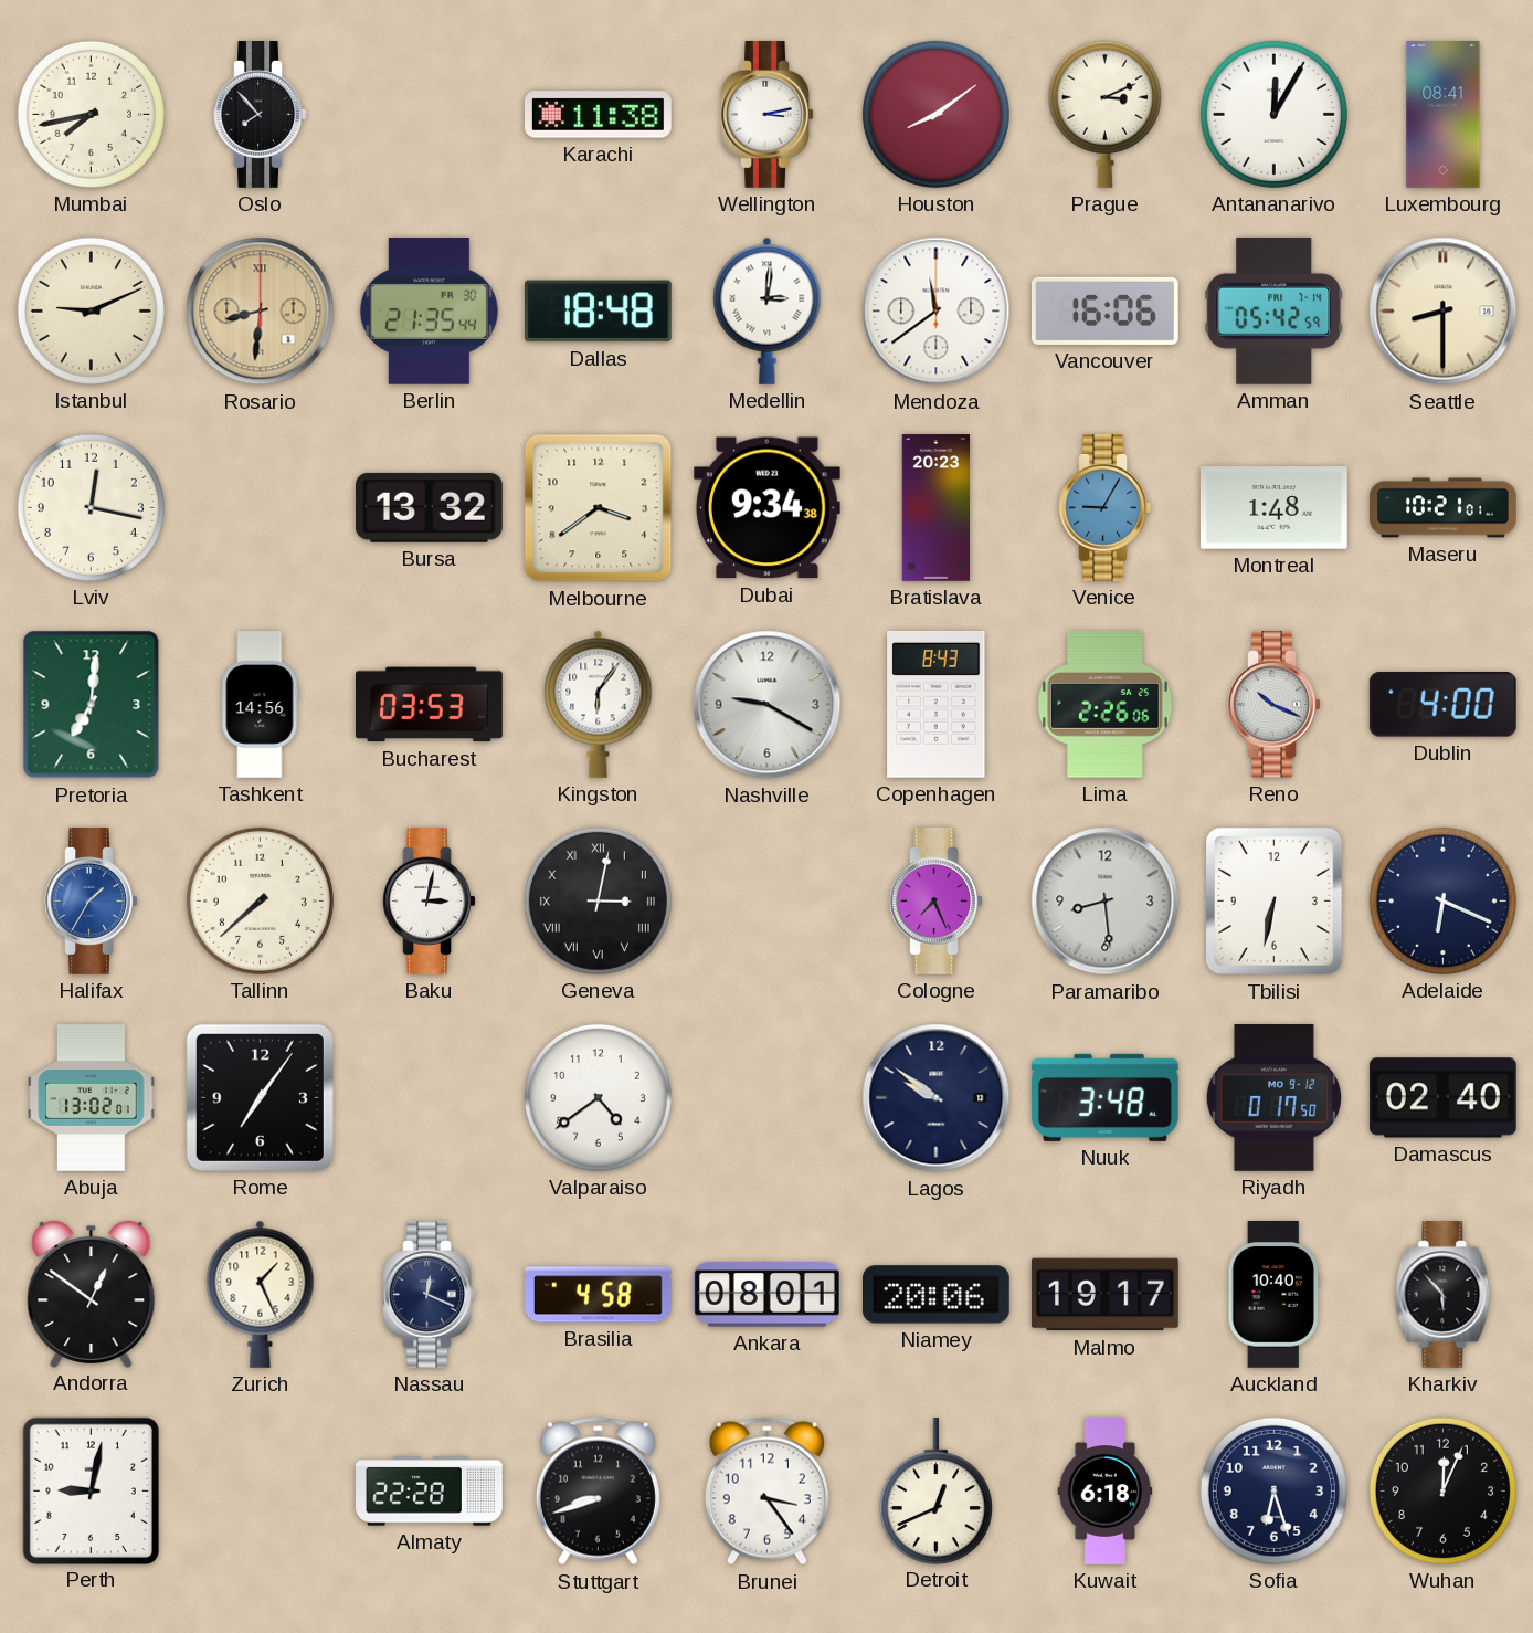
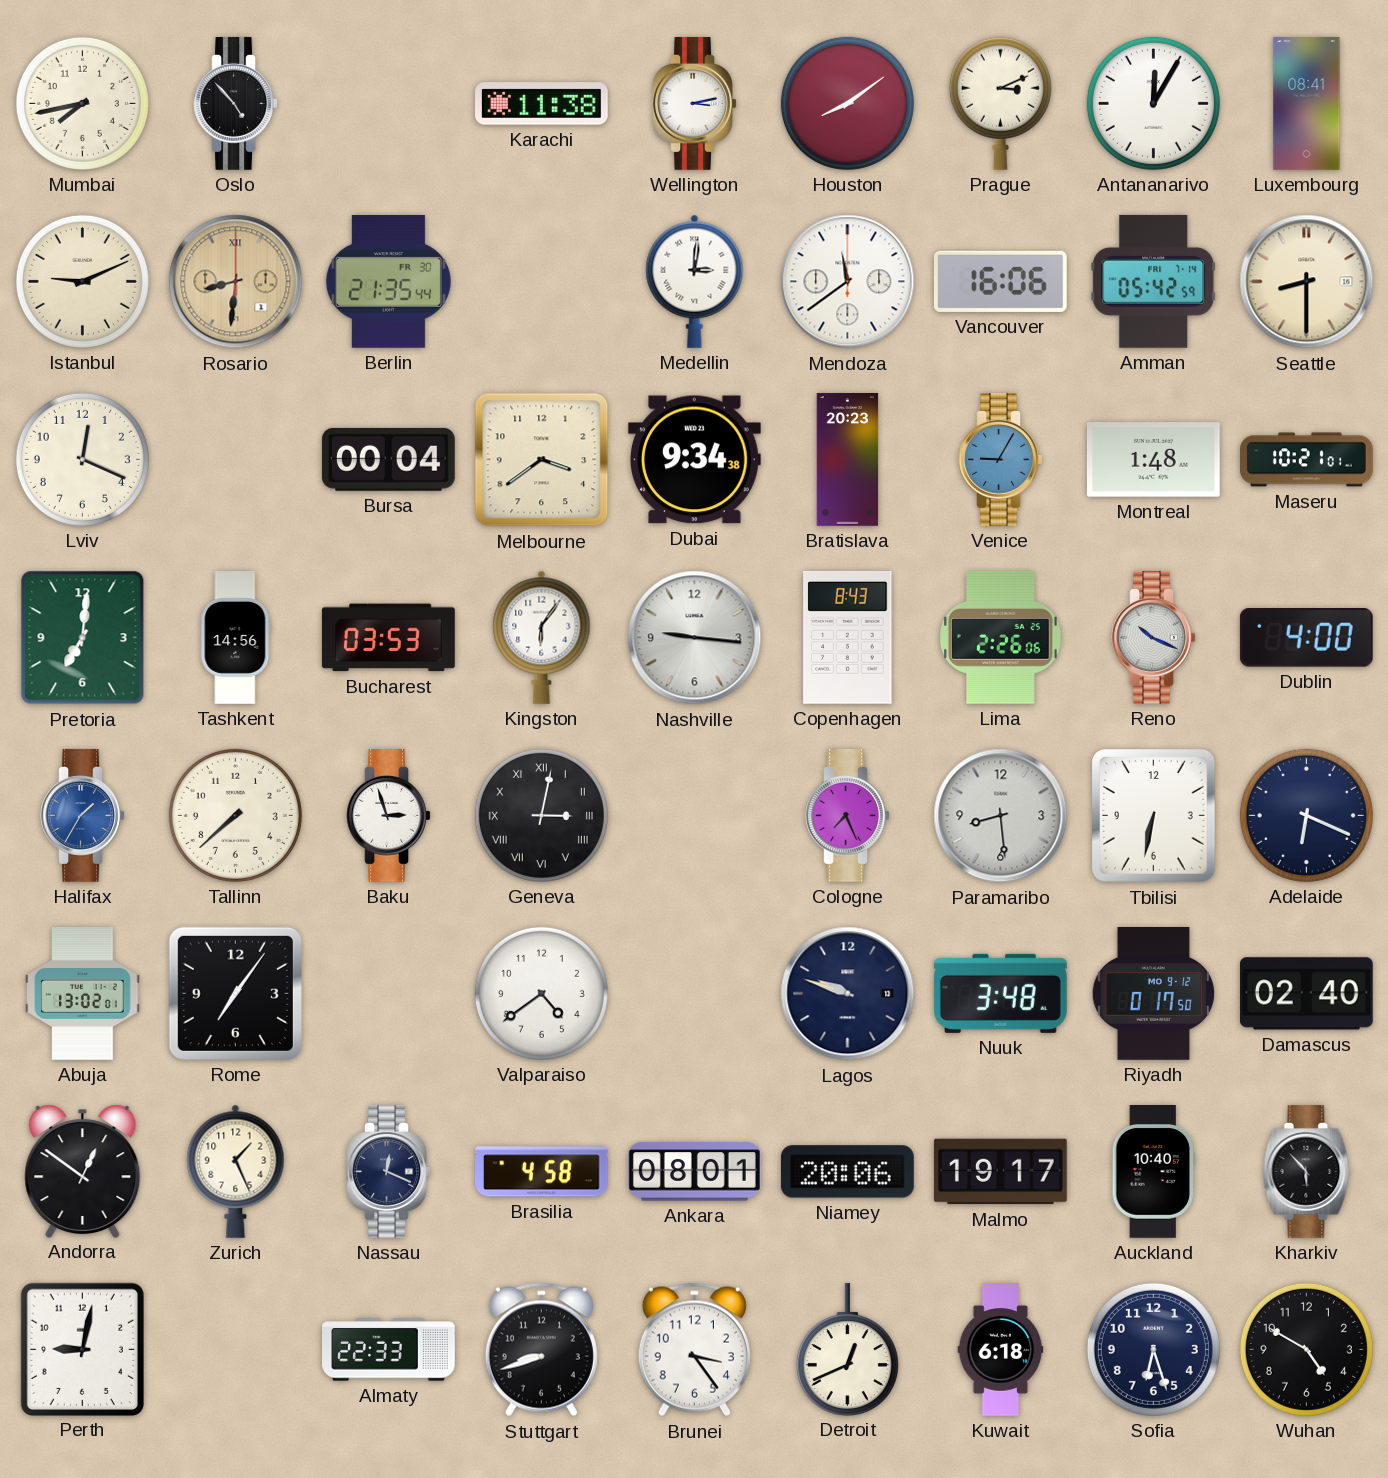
Oslo: 7:53 -> 4:53 (236, 104)
Dallas: 18:48 -> none (598, 312)
Lviv: 12:17 -> 12:19 (82, 459)
Bursa: 13:32 -> 00:04 (388, 459)
Nashville: 9:20 -> 9:16 (695, 638)
Baku: 3:02 -> 2:57 (389, 816)
Lagos: 9:51 -> 9:48 (848, 994)
Almaty: 22:28 -> 22:33 (389, 1350)
Wuhan: 12:04 -> 4:50 (1306, 1349)
